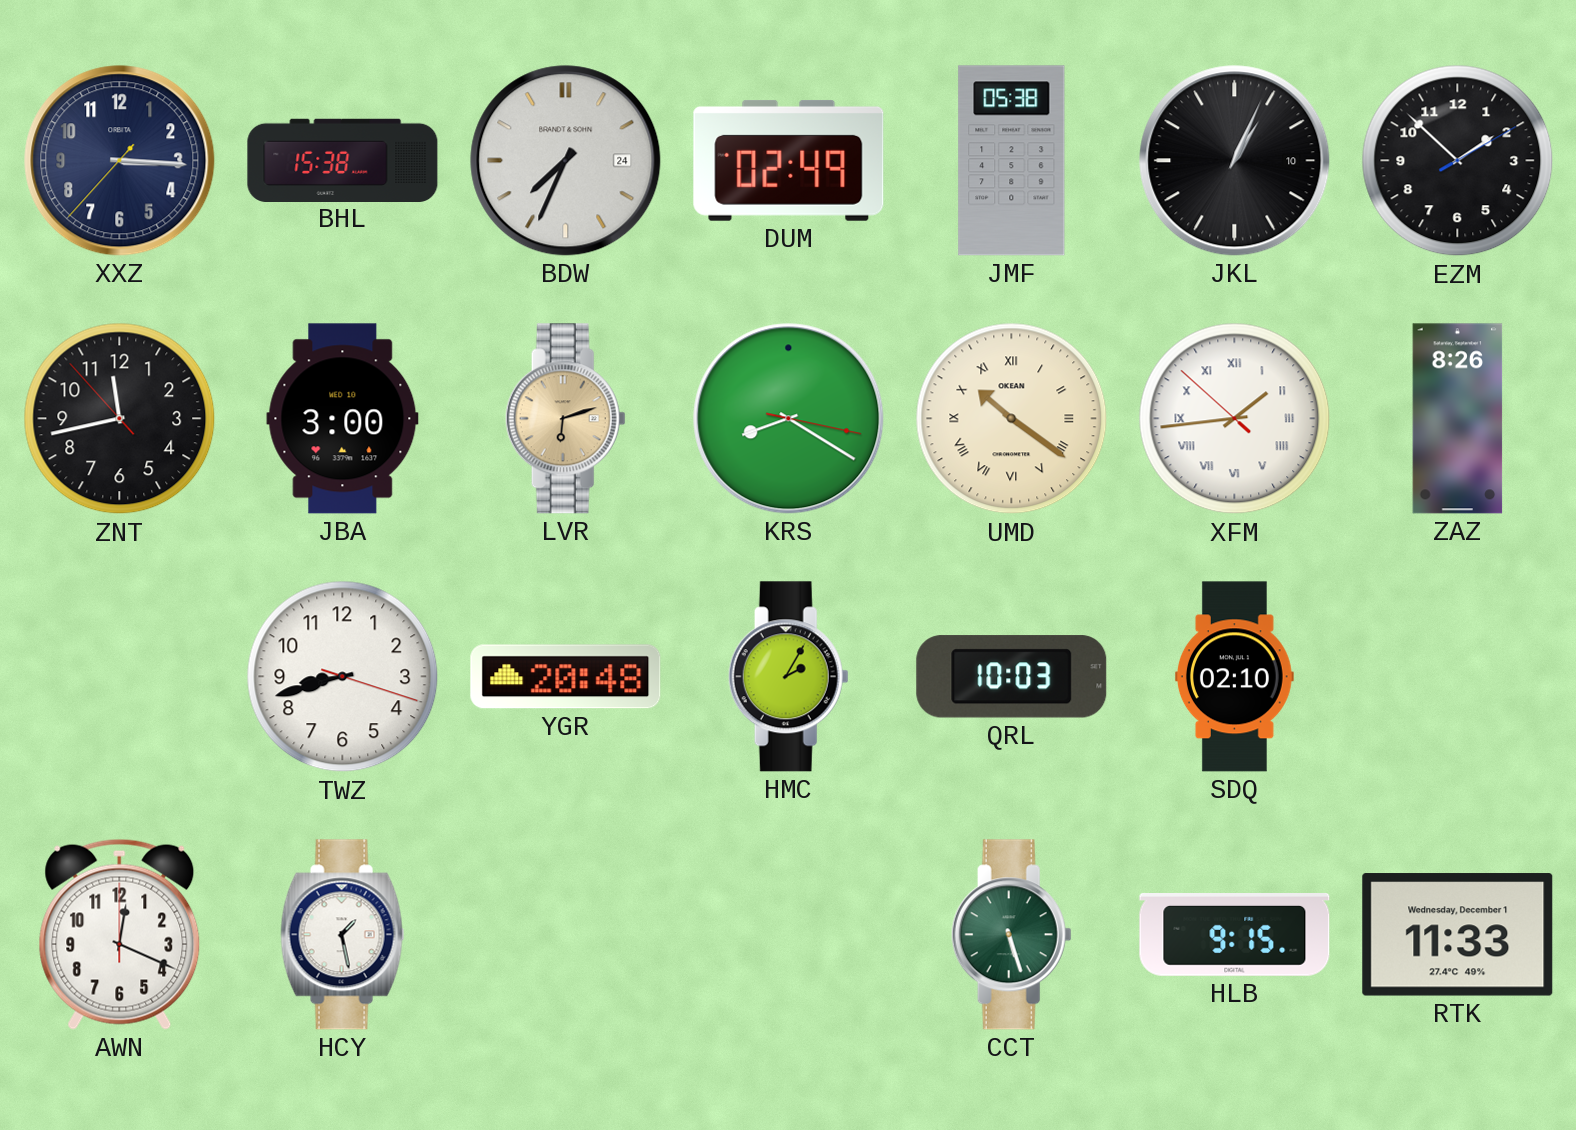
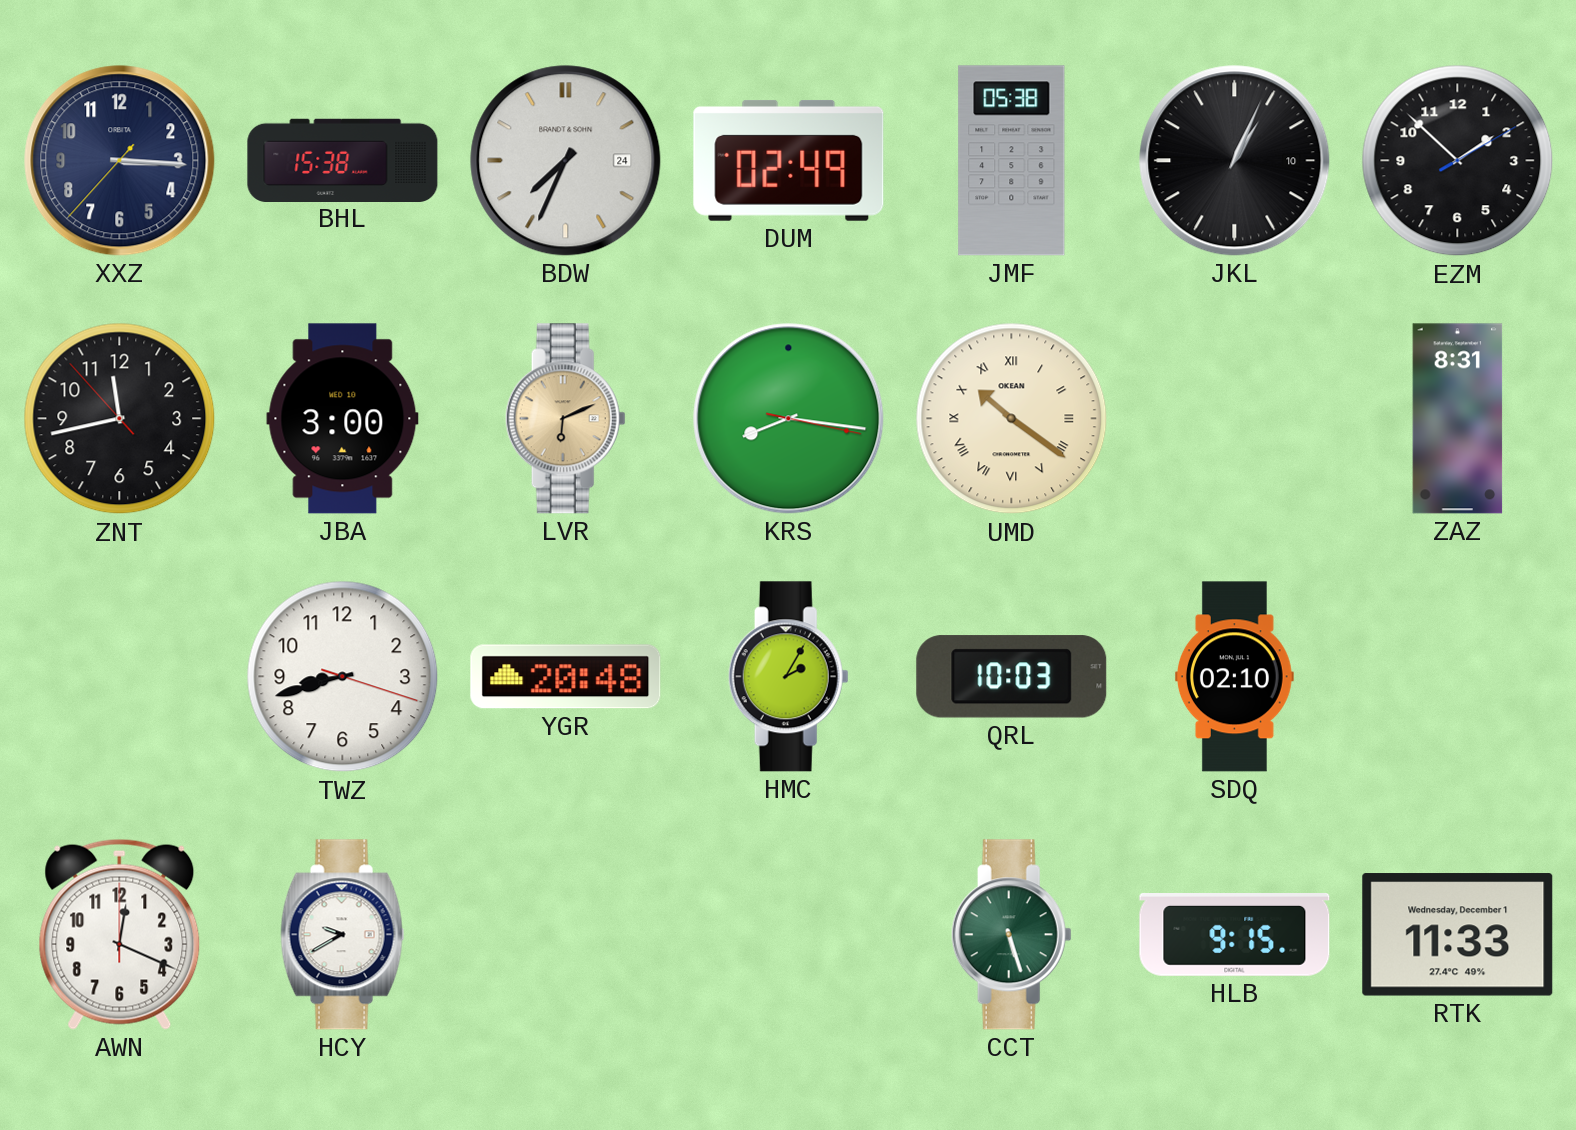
LVR: 6:12 -> 6:11 (565, 419)
KRS: 8:20 -> 8:16 (789, 419)
XFM: 1:43 -> none (1235, 419)
ZAZ: 8:26 -> 8:31 (1458, 419)
HCY: 1:28 -> 9:40 (343, 935)
